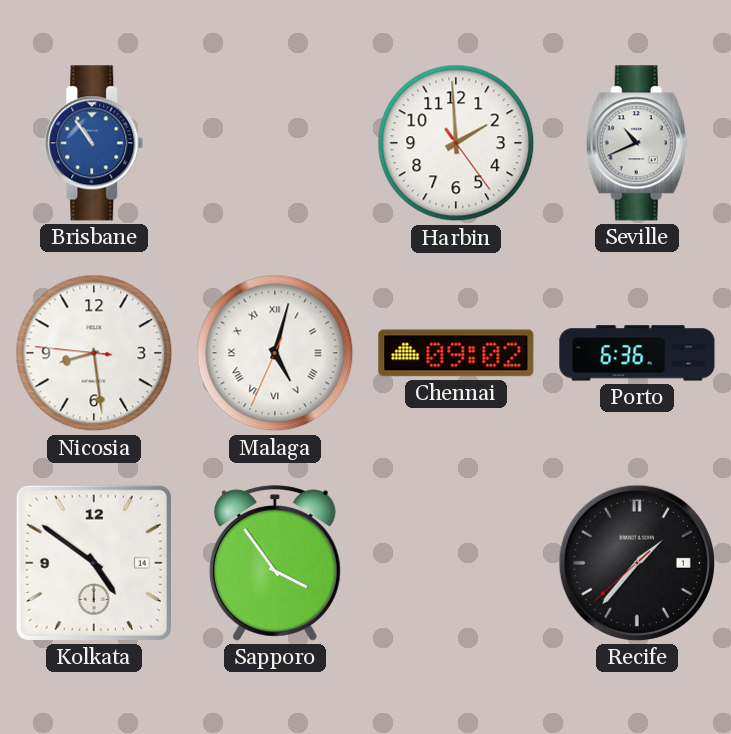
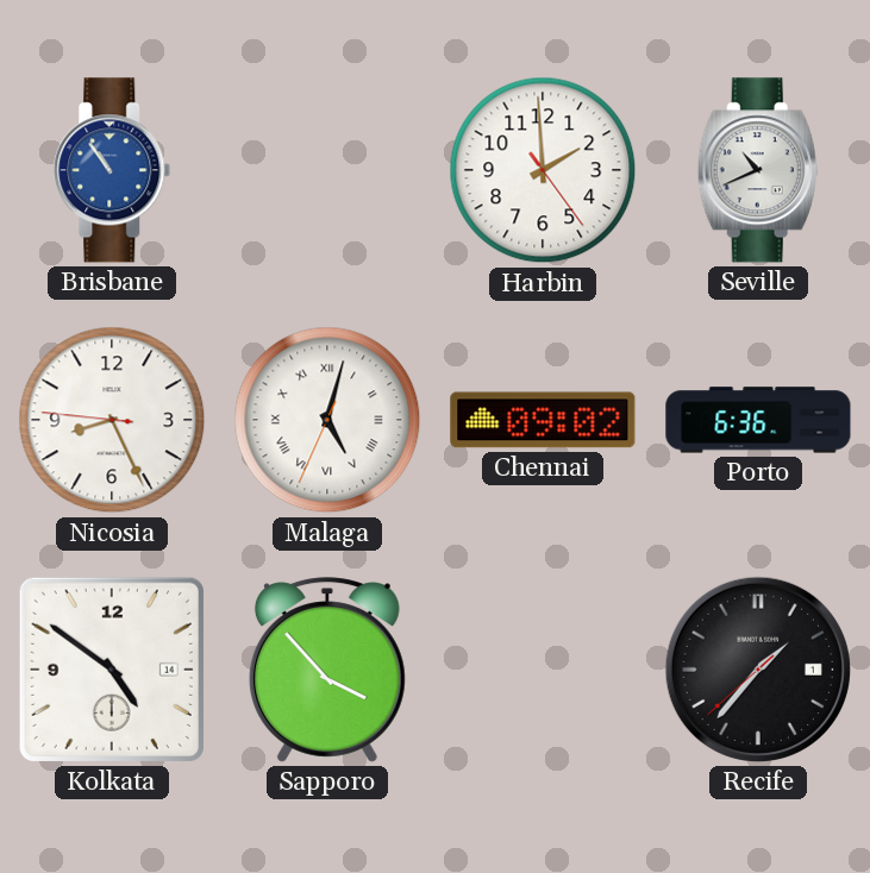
Nicosia: 8:28 -> 8:25 (112, 420)
Sapporo: 3:54 -> 3:53 (327, 670)
